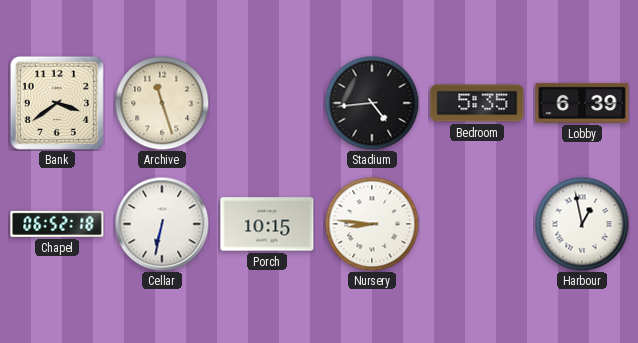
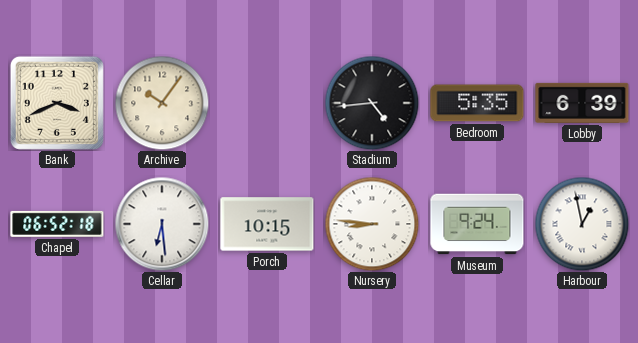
Bank: 3:39 -> 3:41 (57, 103)
Archive: 11:27 -> 10:06 (162, 103)
Cellar: 6:32 -> 6:29 (162, 224)
Museum: none -> 9:24 (477, 224)
